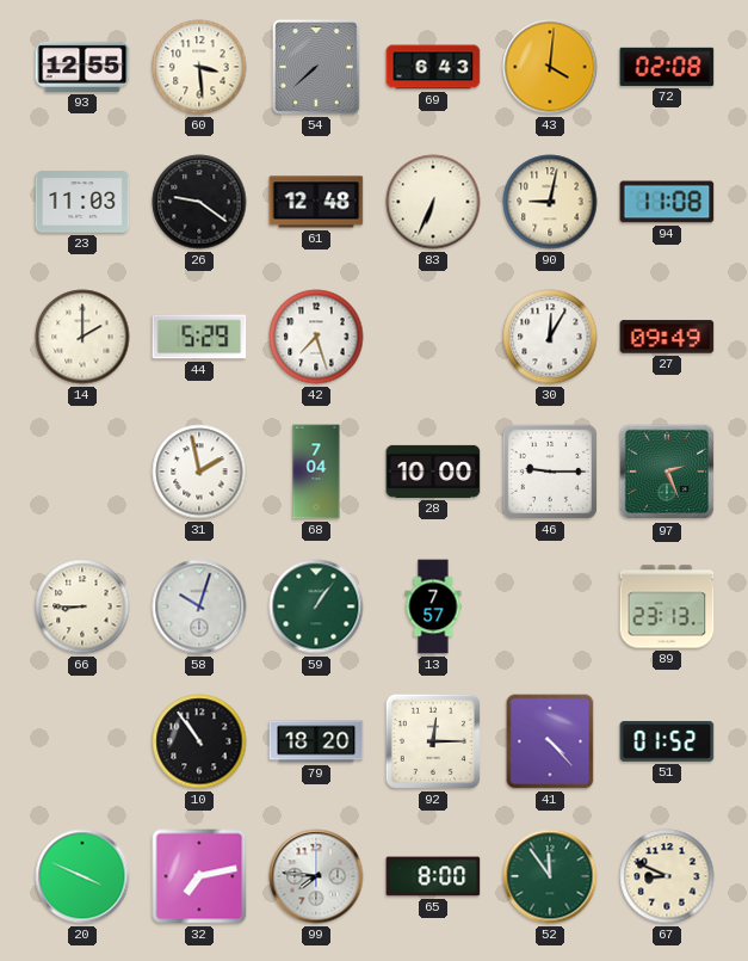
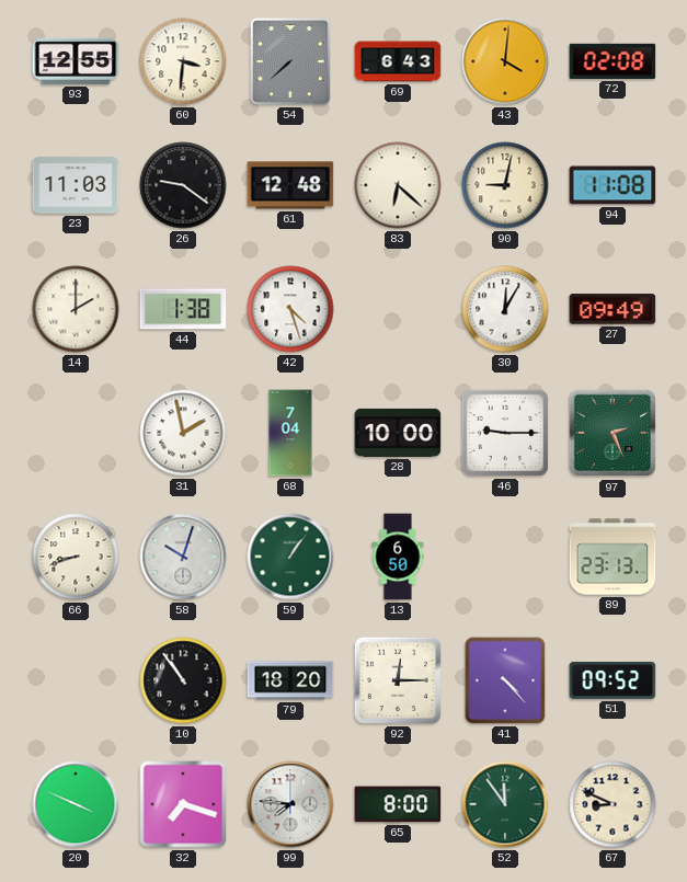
60: 3:29 -> 3:31 (183, 61)
83: 6:34 -> 6:22 (398, 185)
44: 5:29 -> 1:38 (183, 309)
42: 7:27 -> 4:27 (290, 309)
66: 8:45 -> 8:42 (76, 557)
13: 7:57 -> 6:50 (398, 557)
51: 01:52 -> 09:52 (612, 680)
32: 7:13 -> 7:18 (183, 804)
